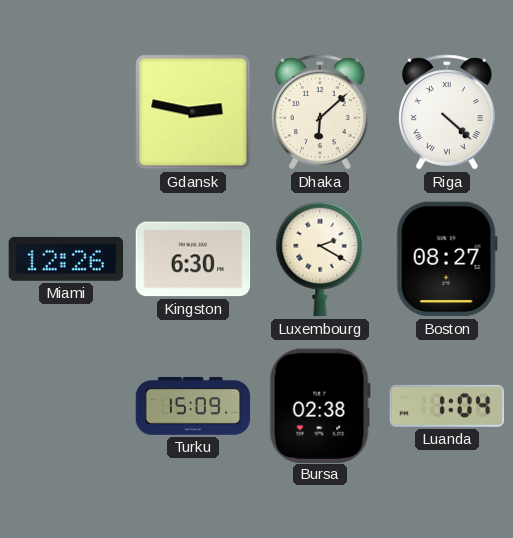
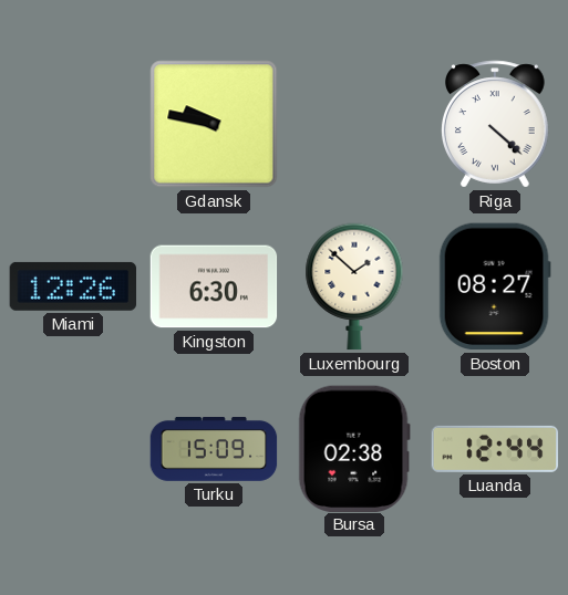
Gdansk: 2:47 -> 9:47 (214, 124)
Dhaka: 6:08 -> none (320, 112)
Luxembourg: 2:20 -> 1:52 (354, 286)
Luanda: 1:04 -> 12:44 (495, 449)
